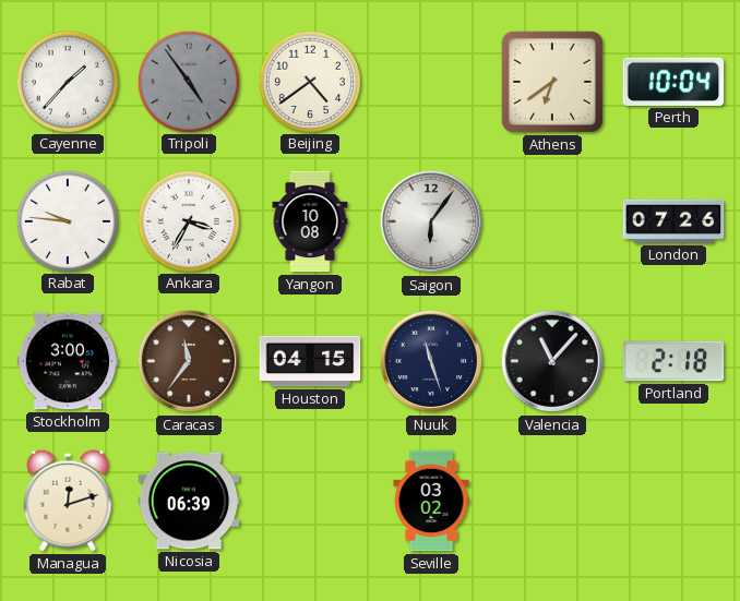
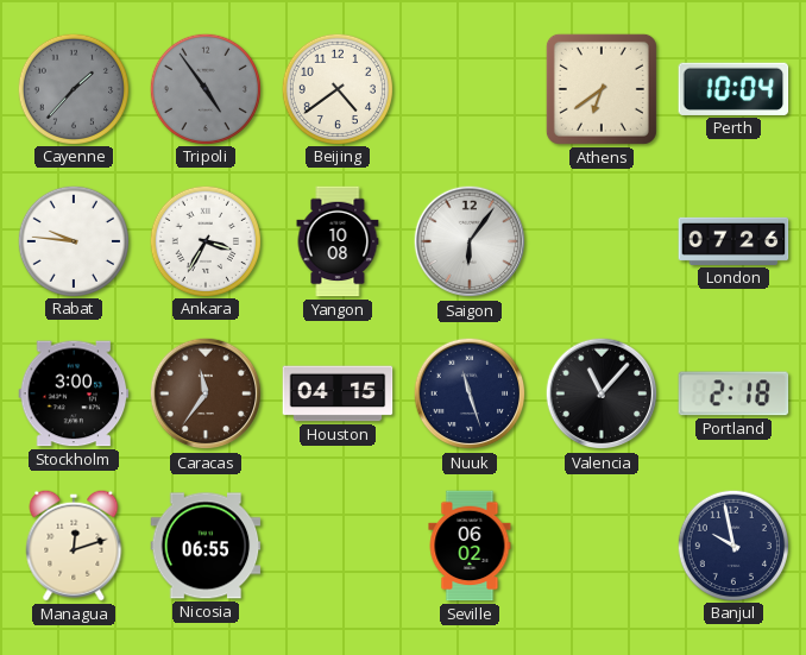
Cayenne dial: white -> grey (73, 88)
Nicosia: 06:39 -> 06:55 (206, 546)
Seville: 03:02 -> 06:02 (470, 546)
Banjul: none -> 9:58 (732, 544)
